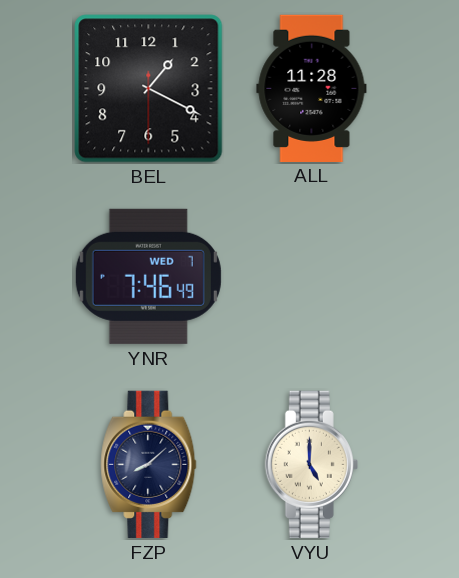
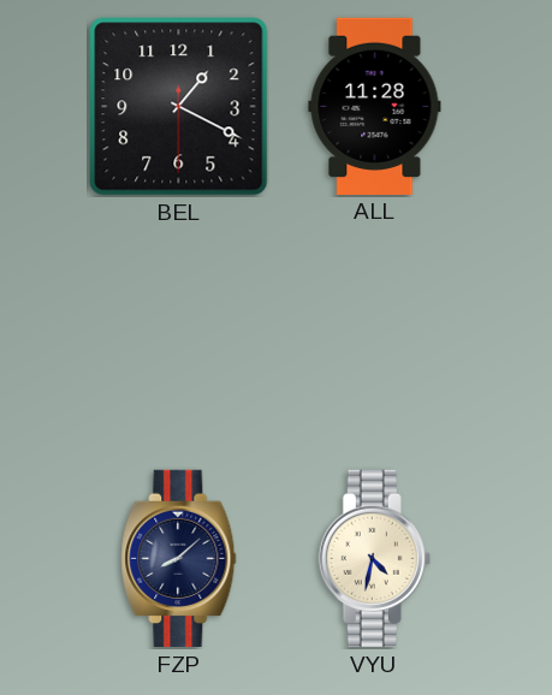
YNR: 7:46 -> none (148, 276)
VYU: 5:00 -> 4:32 (374, 558)
